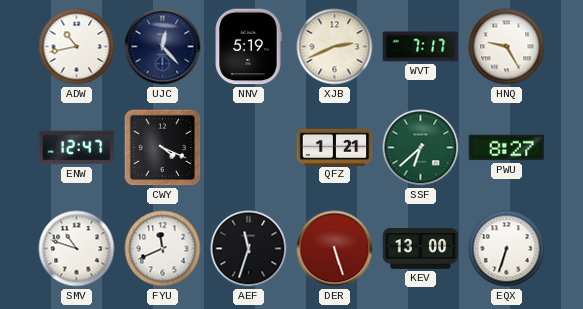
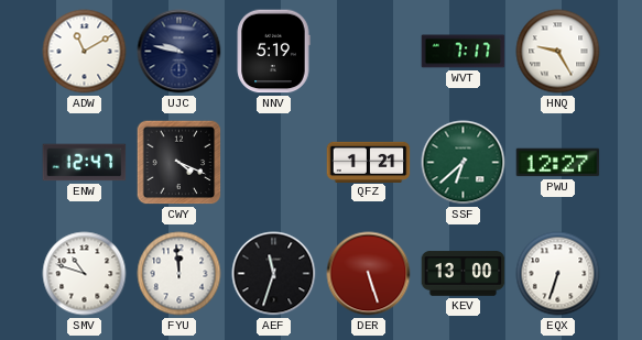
ADW: 10:43 -> 11:10 (85, 52)
UJC: 12:23 -> 9:47 (179, 52)
XJB: 2:41 -> none (335, 47)
PWU: 8:27 -> 12:27 (558, 163)
FYU: 11:41 -> 11:59 (179, 274)
